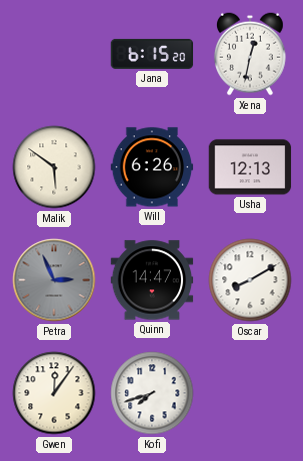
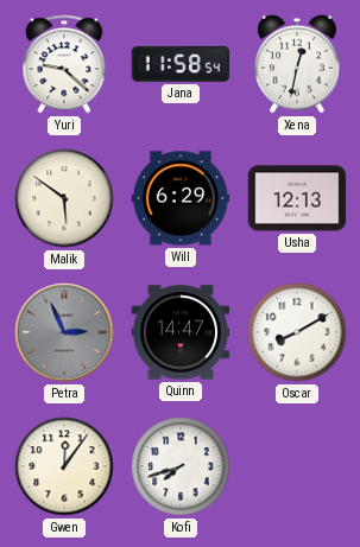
Yuri: none -> 9:22 (64, 64)
Jana: 6:15 -> 11:58 (181, 64)
Will: 6:26 -> 6:29 (181, 198)
